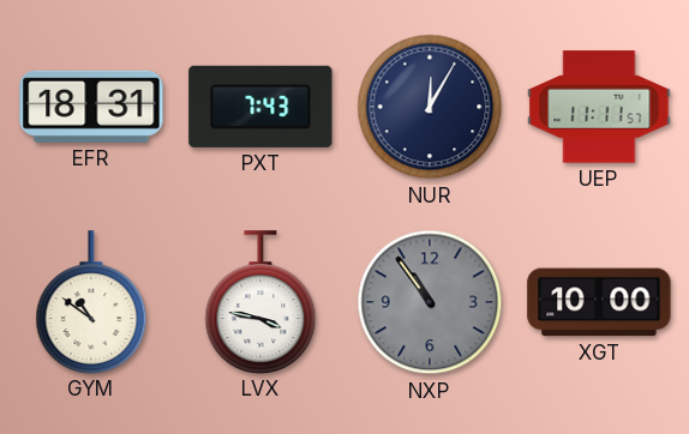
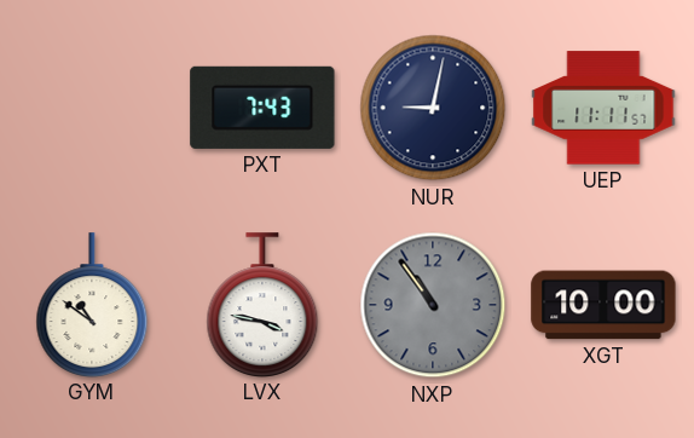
EFR: 18:31 -> none (91, 107)
NUR: 12:05 -> 9:02 (433, 108)
